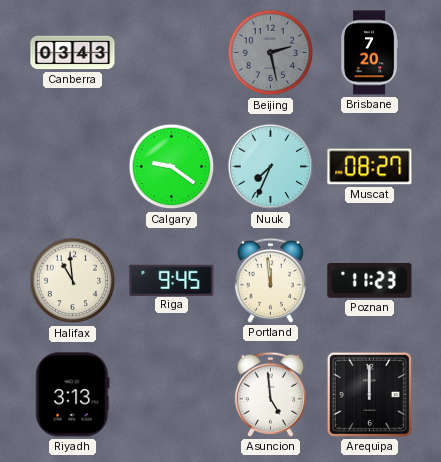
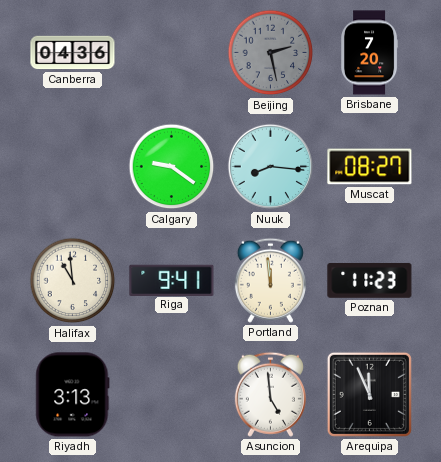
Canberra: 03:43 -> 04:36 (73, 53)
Nuuk: 7:34 -> 8:16 (271, 167)
Riga: 9:45 -> 9:41 (172, 280)
Arequipa: 12:00 -> 11:56 (369, 394)
